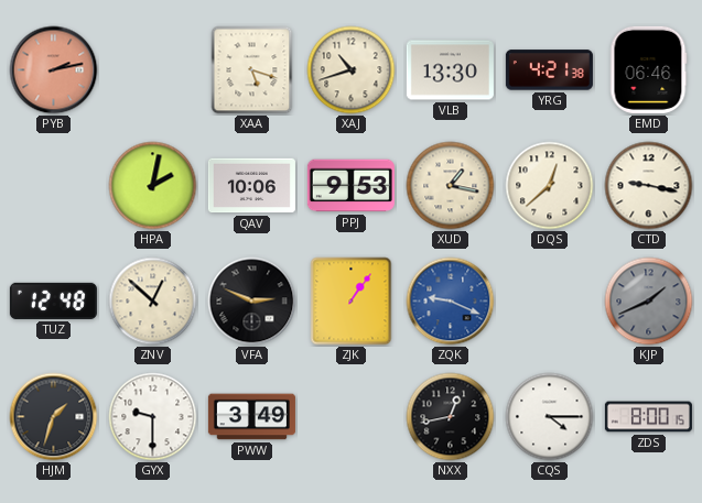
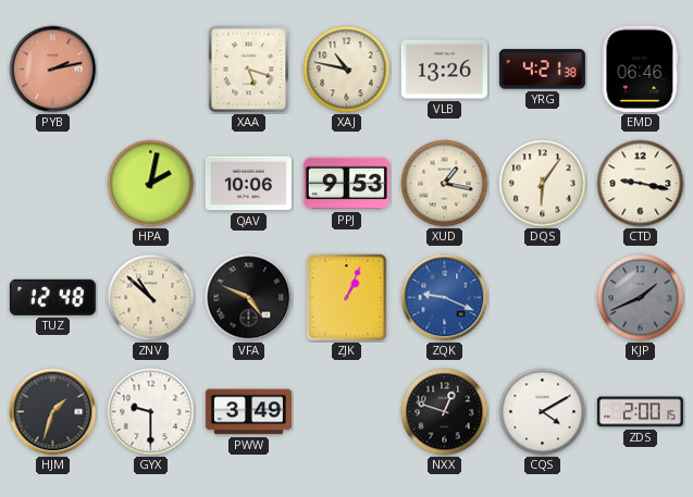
XAJ: 10:42 -> 10:47 (347, 70)
VLB: 13:30 -> 13:26 (444, 70)
DQS: 12:38 -> 6:06 (543, 184)
ZNV: 12:52 -> 10:52 (151, 298)
VFA: 2:49 -> 4:49 (249, 298)
ZJK: 1:06 -> 1:04 (347, 298)
NXX: 12:43 -> 12:48 (445, 412)
CQS: 4:15 -> 4:10 (543, 412)
ZDS: 8:00 -> 2:00 (640, 412)
